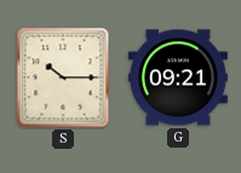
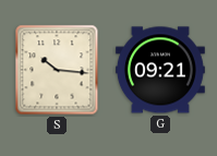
S: 10:15 -> 10:16 (57, 70)
